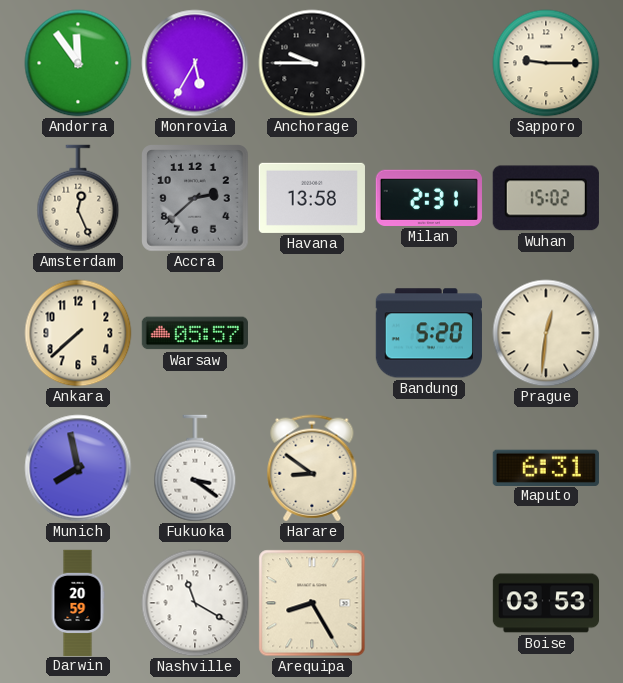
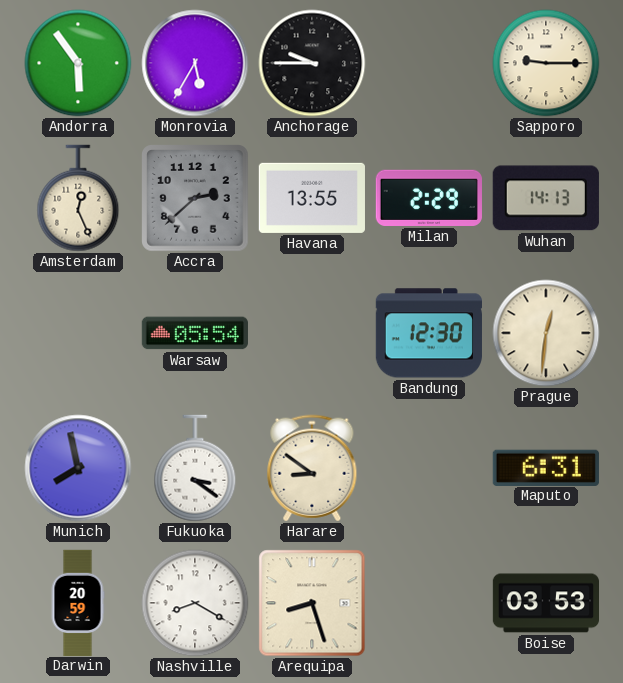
Andorra: 11:54 -> 5:54 (78, 63)
Havana: 13:58 -> 13:55 (312, 198)
Milan: 2:31 -> 2:29 (429, 198)
Wuhan: 15:02 -> 14:13 (546, 198)
Ankara: 7:38 -> none (78, 333)
Warsaw: 05:57 -> 05:54 (195, 333)
Bandung: 5:20 -> 12:30 (429, 333)
Nashville: 11:20 -> 8:20 (195, 603)
Arequipa: 8:25 -> 8:27 (312, 603)
